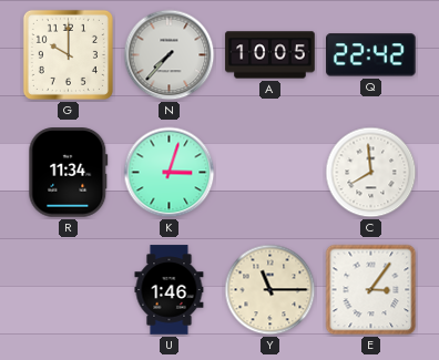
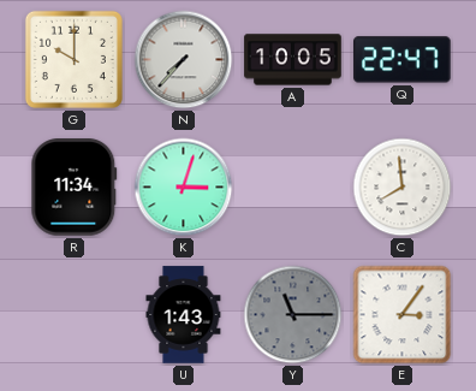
Q: 22:42 -> 22:47 (403, 60)
U: 1:46 -> 1:43 (184, 315)
Y dial: cream -> grey (293, 315)
